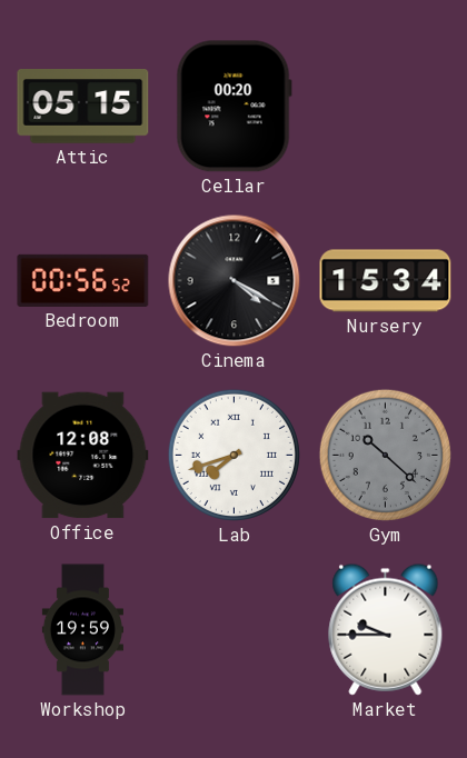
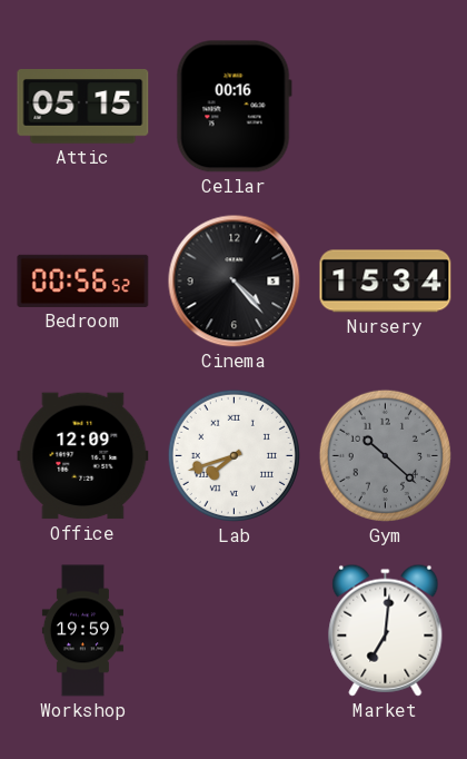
Cellar: 00:20 -> 00:16 (233, 107)
Cinema: 4:20 -> 4:23 (235, 282)
Office: 12:08 -> 12:09 (83, 456)
Market: 9:45 -> 7:01 (386, 630)
